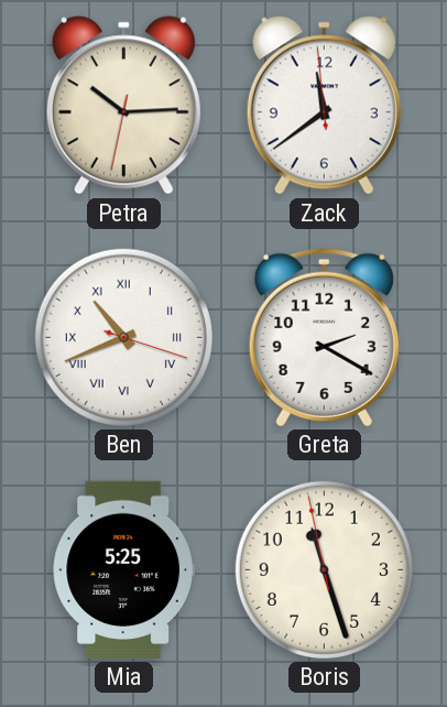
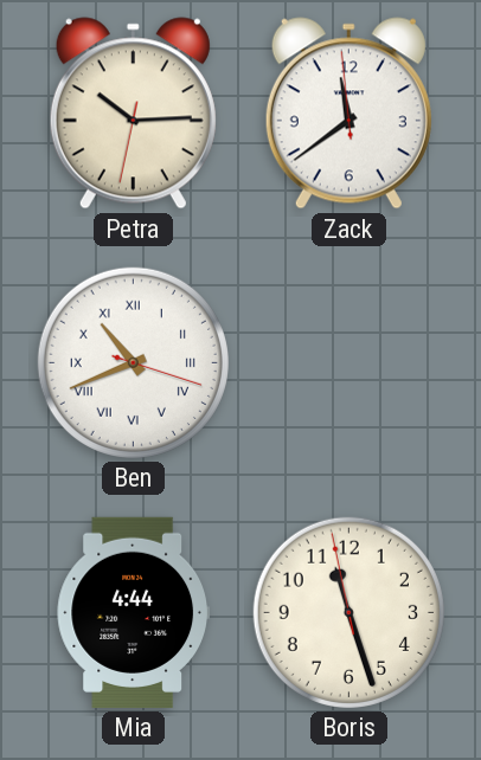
Greta: 2:20 -> none (324, 337)
Mia: 5:25 -> 4:44 (133, 612)
